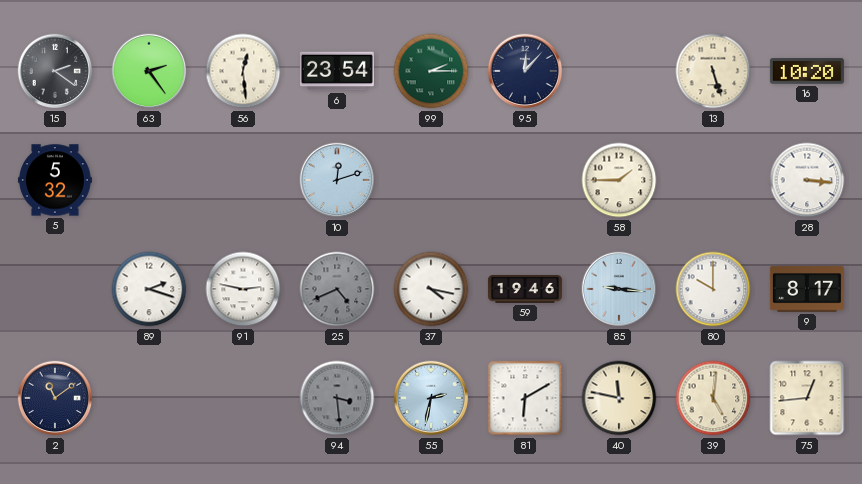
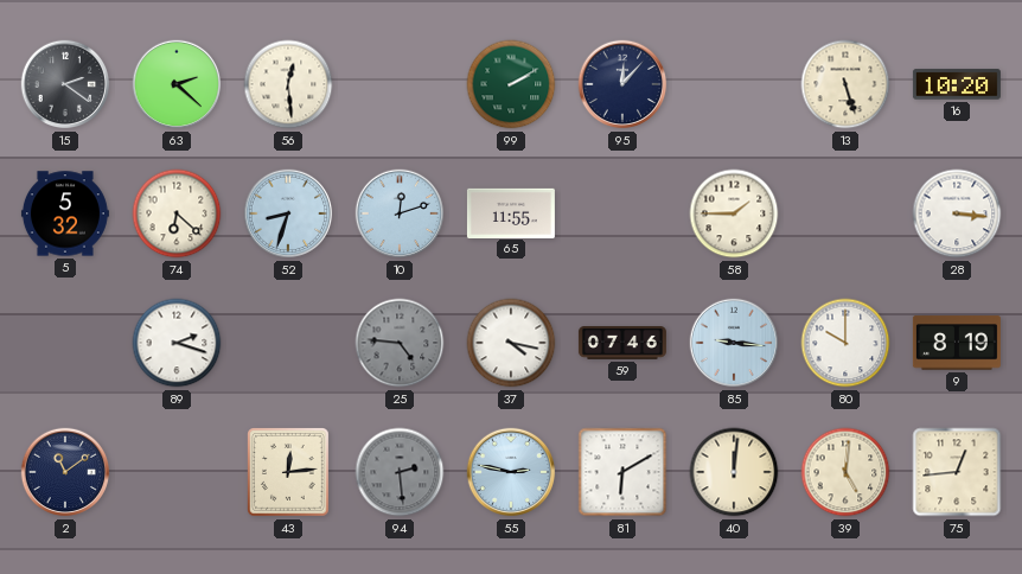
63: 2:24 -> 2:22 (177, 84)
6: 23:54 -> none (337, 71)
99: 2:15 -> 2:10 (511, 84)
74: none -> 6:22 (177, 213)
52: none -> 8:33 (288, 213)
65: none -> 11:55 (511, 212)
91: 2:47 -> none (243, 289)
25: 4:41 -> 4:46 (400, 343)
59: 19:46 -> 07:46 (622, 344)
9: 8:17 -> 8:19 (957, 343)
43: none -> 12:14 (289, 472)
94: 3:29 -> 2:29 (400, 472)
55: 2:32 -> 2:47 (511, 472)
40: 11:47 -> 12:01 (734, 472)
